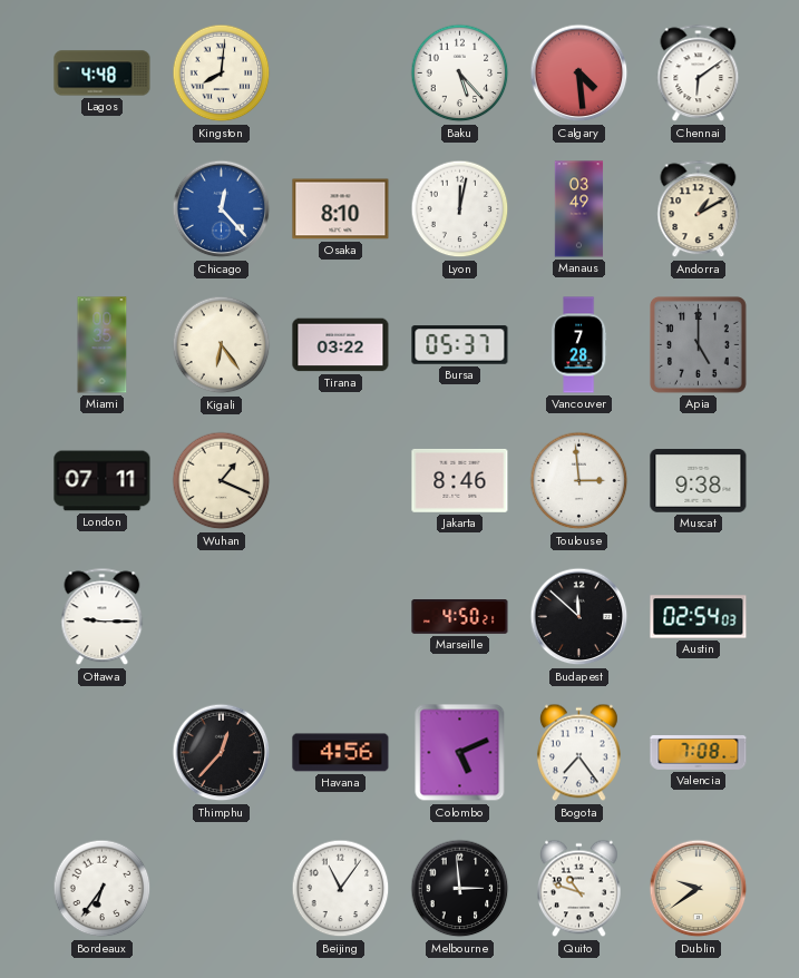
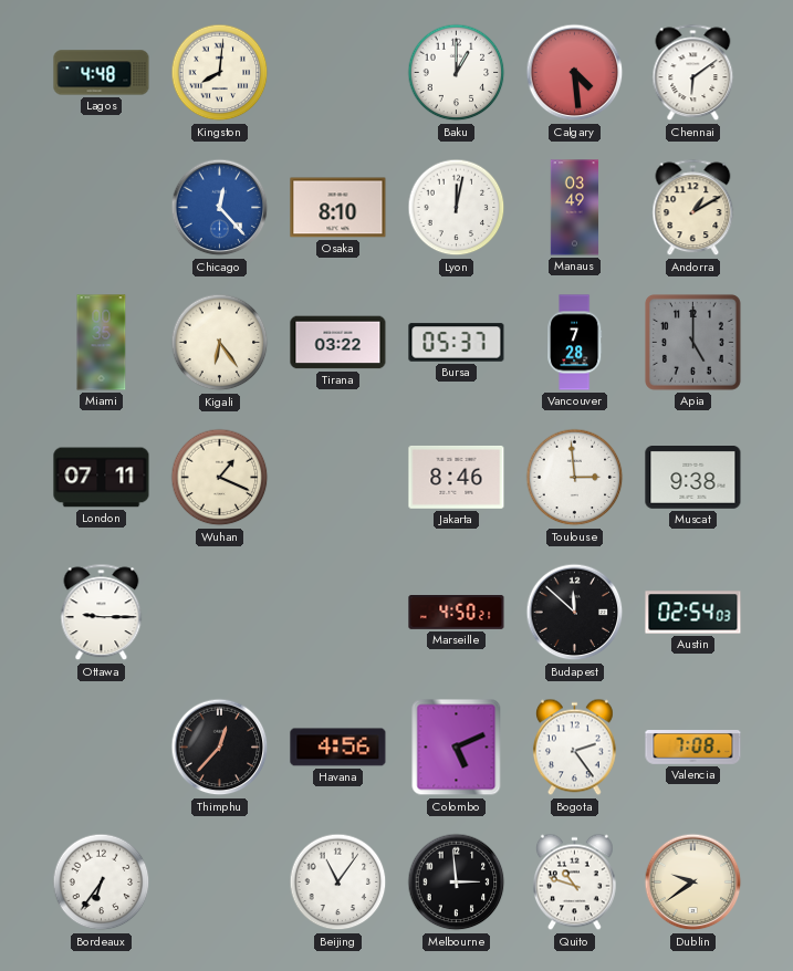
Baku: 5:23 -> 1:00 (457, 73)
Bogota: 7:24 -> 2:24 (574, 748)
